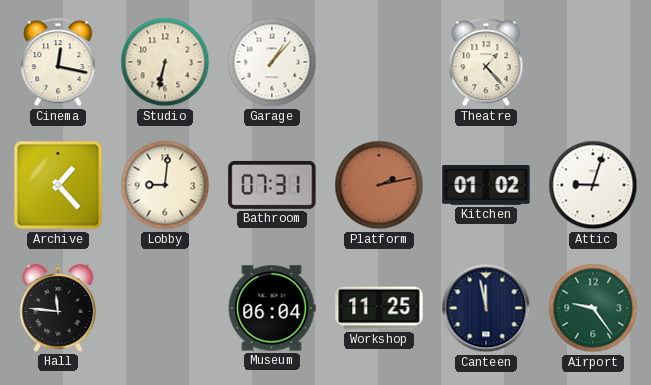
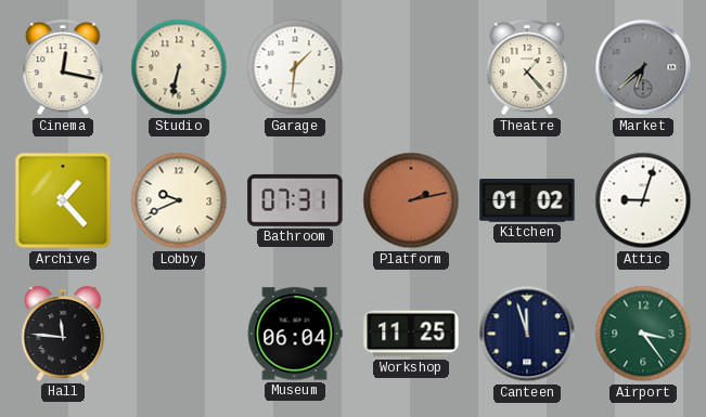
Garage: 1:07 -> 1:31 (295, 67)
Market: none -> 6:38 (643, 67)
Lobby: 9:01 -> 9:41 (179, 200)
Canteen: 11:58 -> 11:57 (527, 334)
Airport: 9:24 -> 3:24 (643, 334)
